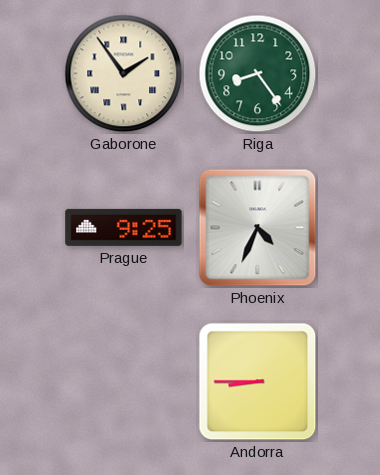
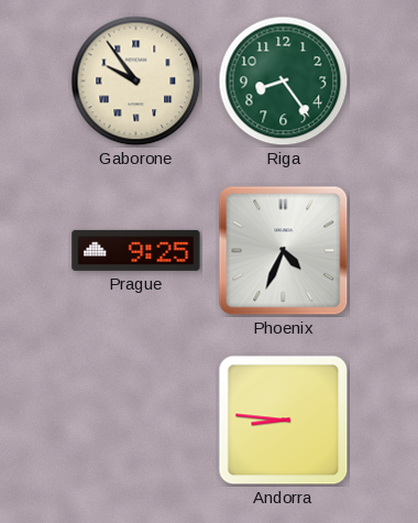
Gaborone: 1:54 -> 9:54 (136, 81)
Andorra: 8:45 -> 8:46 (284, 421)
